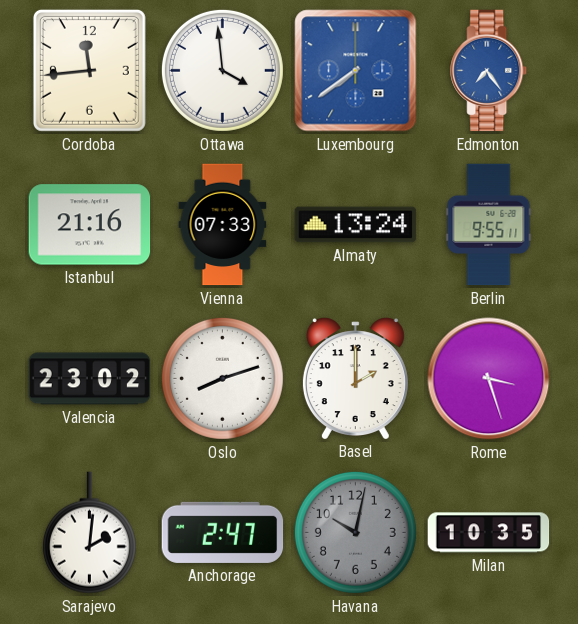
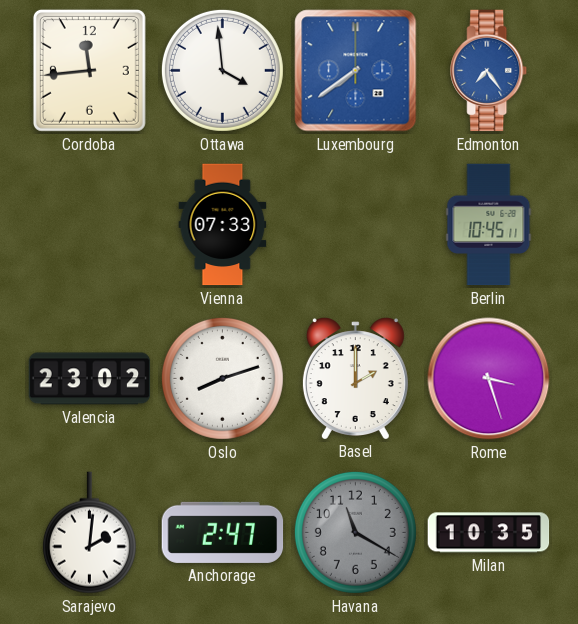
Istanbul: 21:16 -> none (90, 225)
Almaty: 13:24 -> none (356, 225)
Berlin: 9:55 -> 10:45 (489, 225)
Havana: 10:02 -> 11:20 (355, 532)
